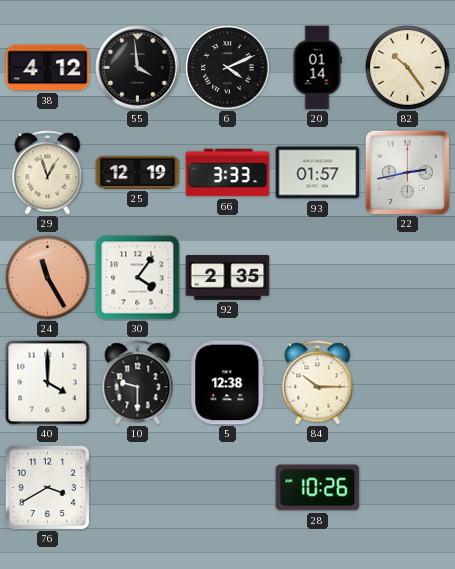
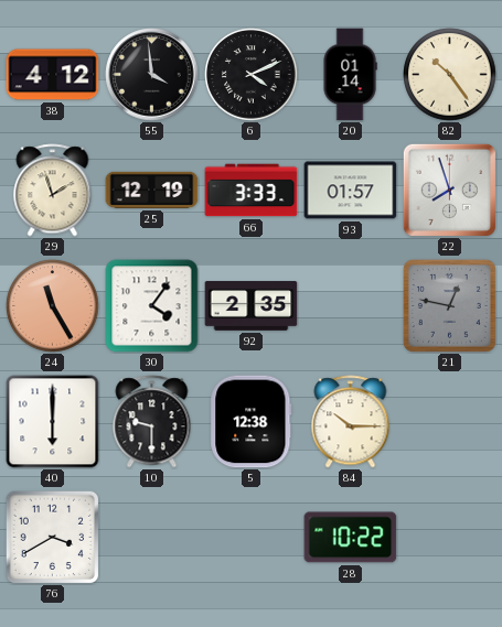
29: 12:57 -> 1:57 (53, 191)
22: 2:43 -> 7:57 (449, 190)
21: none -> 12:47 (450, 306)
40: 4:00 -> 6:00 (53, 422)
28: 10:26 -> 10:22 (351, 538)
